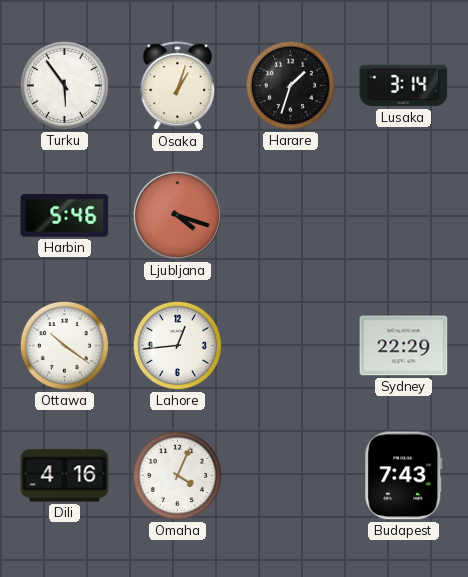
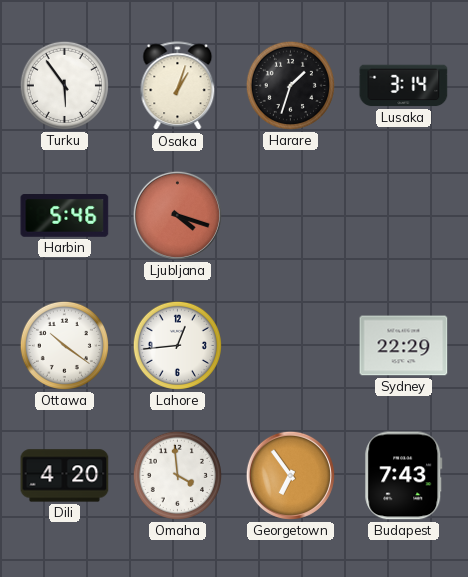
Dili: 4:16 -> 4:20 (65, 476)
Omaha: 4:04 -> 3:59 (177, 475)
Georgetown: none -> 6:54 (290, 475)
